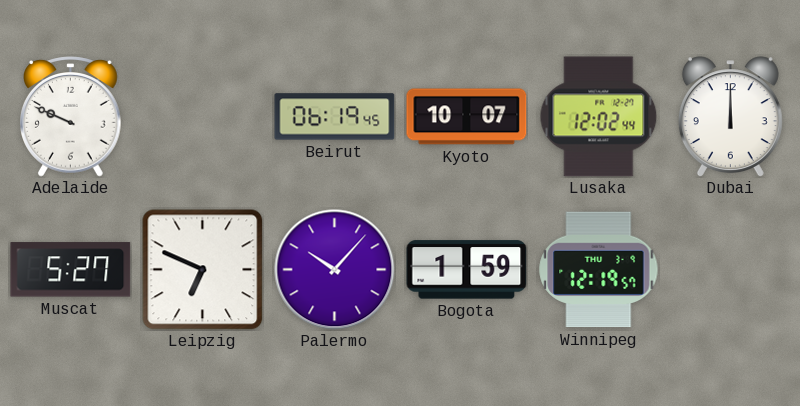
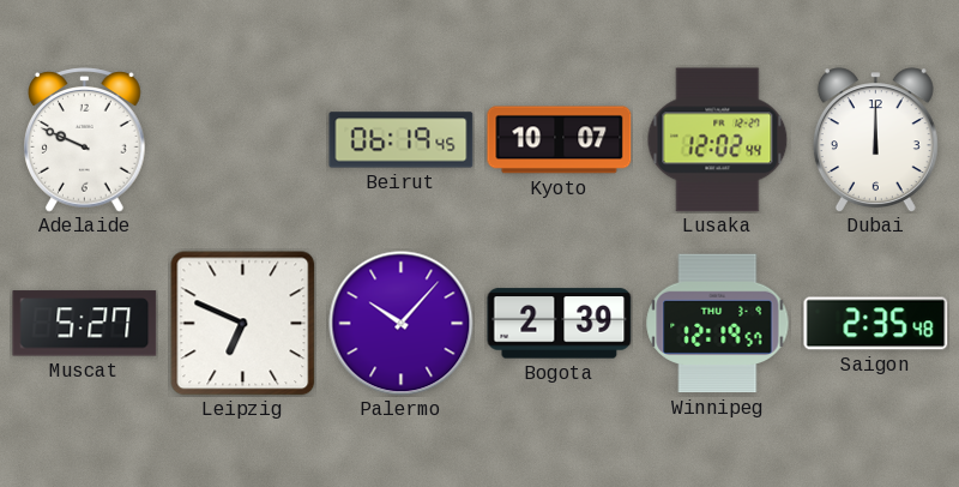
Bogota: 1:59 -> 2:39 (560, 324)
Saigon: none -> 2:35 (876, 324)
